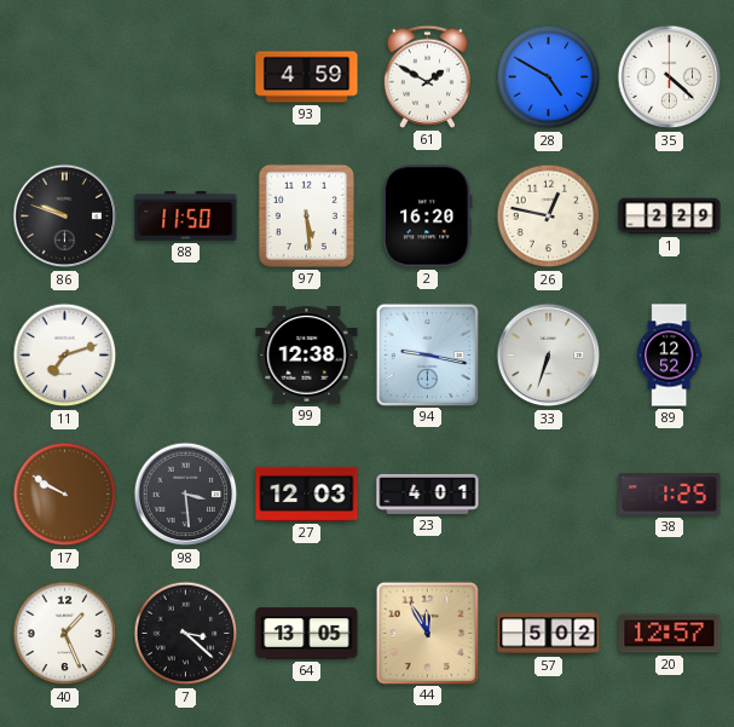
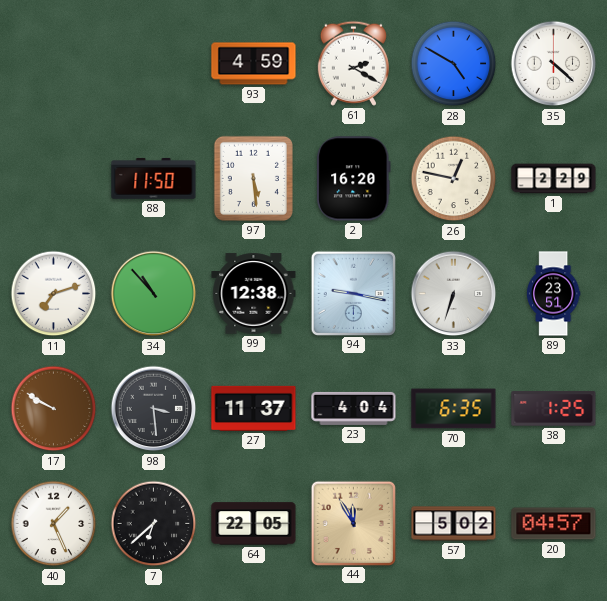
61: 1:50 -> 2:20 (353, 63)
86: 9:48 -> none (65, 217)
34: none -> 10:53 (154, 294)
89: 12:52 -> 23:51 (553, 294)
27: 12:03 -> 11:37 (254, 408)
23: 4:01 -> 4:04 (354, 408)
70: none -> 6:35 (454, 409)
7: 3:22 -> 6:38 (154, 524)
64: 13:05 -> 22:05 (254, 524)
20: 12:57 -> 04:57 (554, 524)
